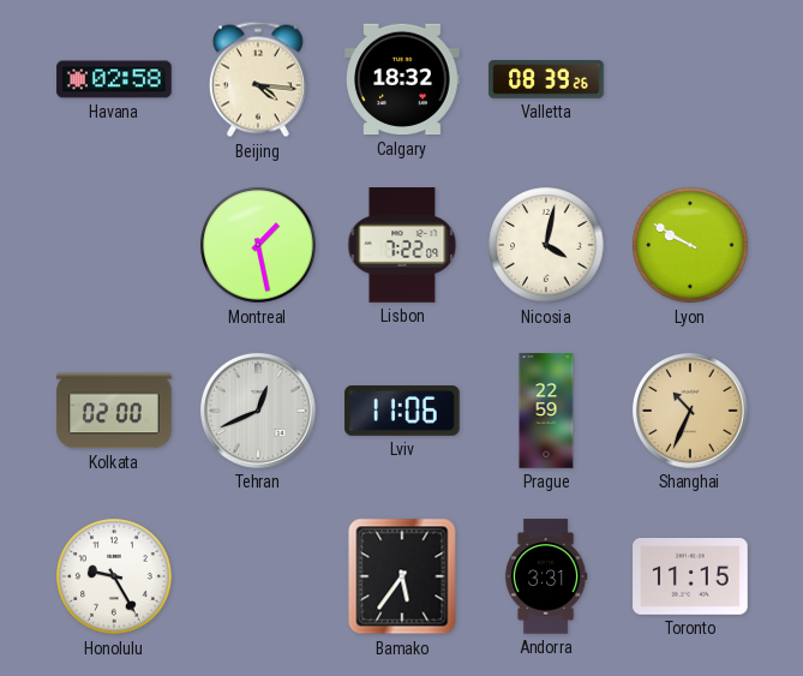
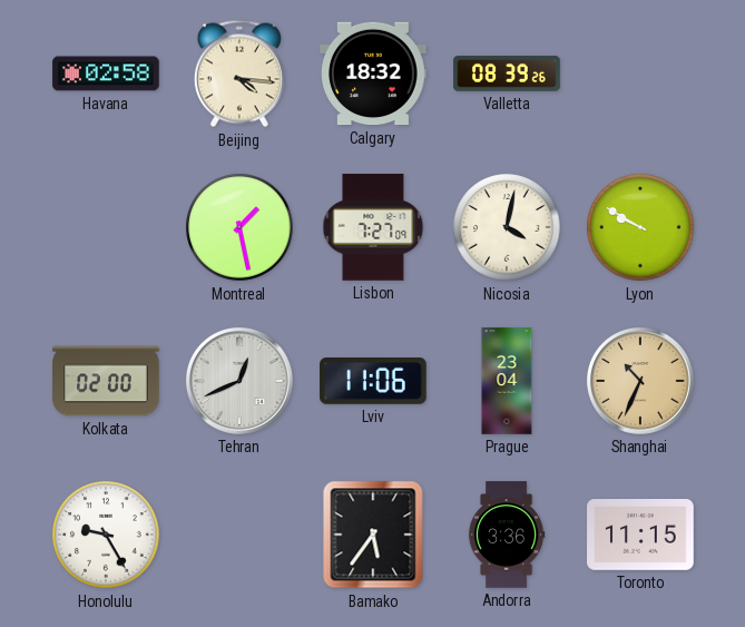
Lisbon: 7:22 -> 7:27 (373, 227)
Prague: 22:59 -> 23:04 (507, 381)
Andorra: 3:31 -> 3:36 (507, 535)
